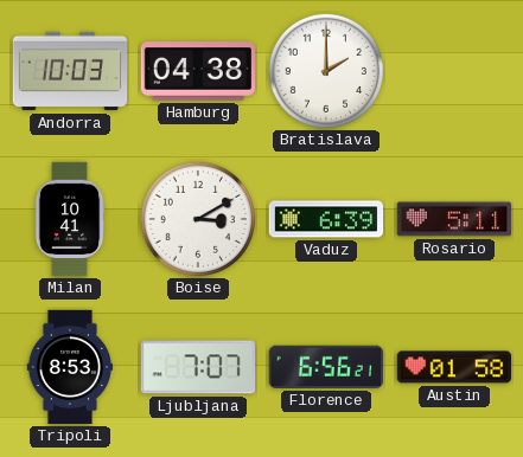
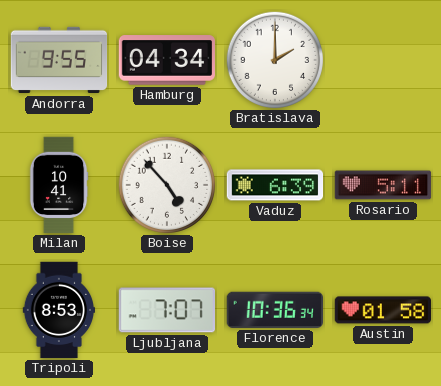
Andorra: 10:03 -> 9:55 (59, 60)
Hamburg: 04:38 -> 04:34 (167, 60)
Boise: 3:10 -> 4:53 (166, 184)
Florence: 6:56 -> 10:36 (274, 310)
